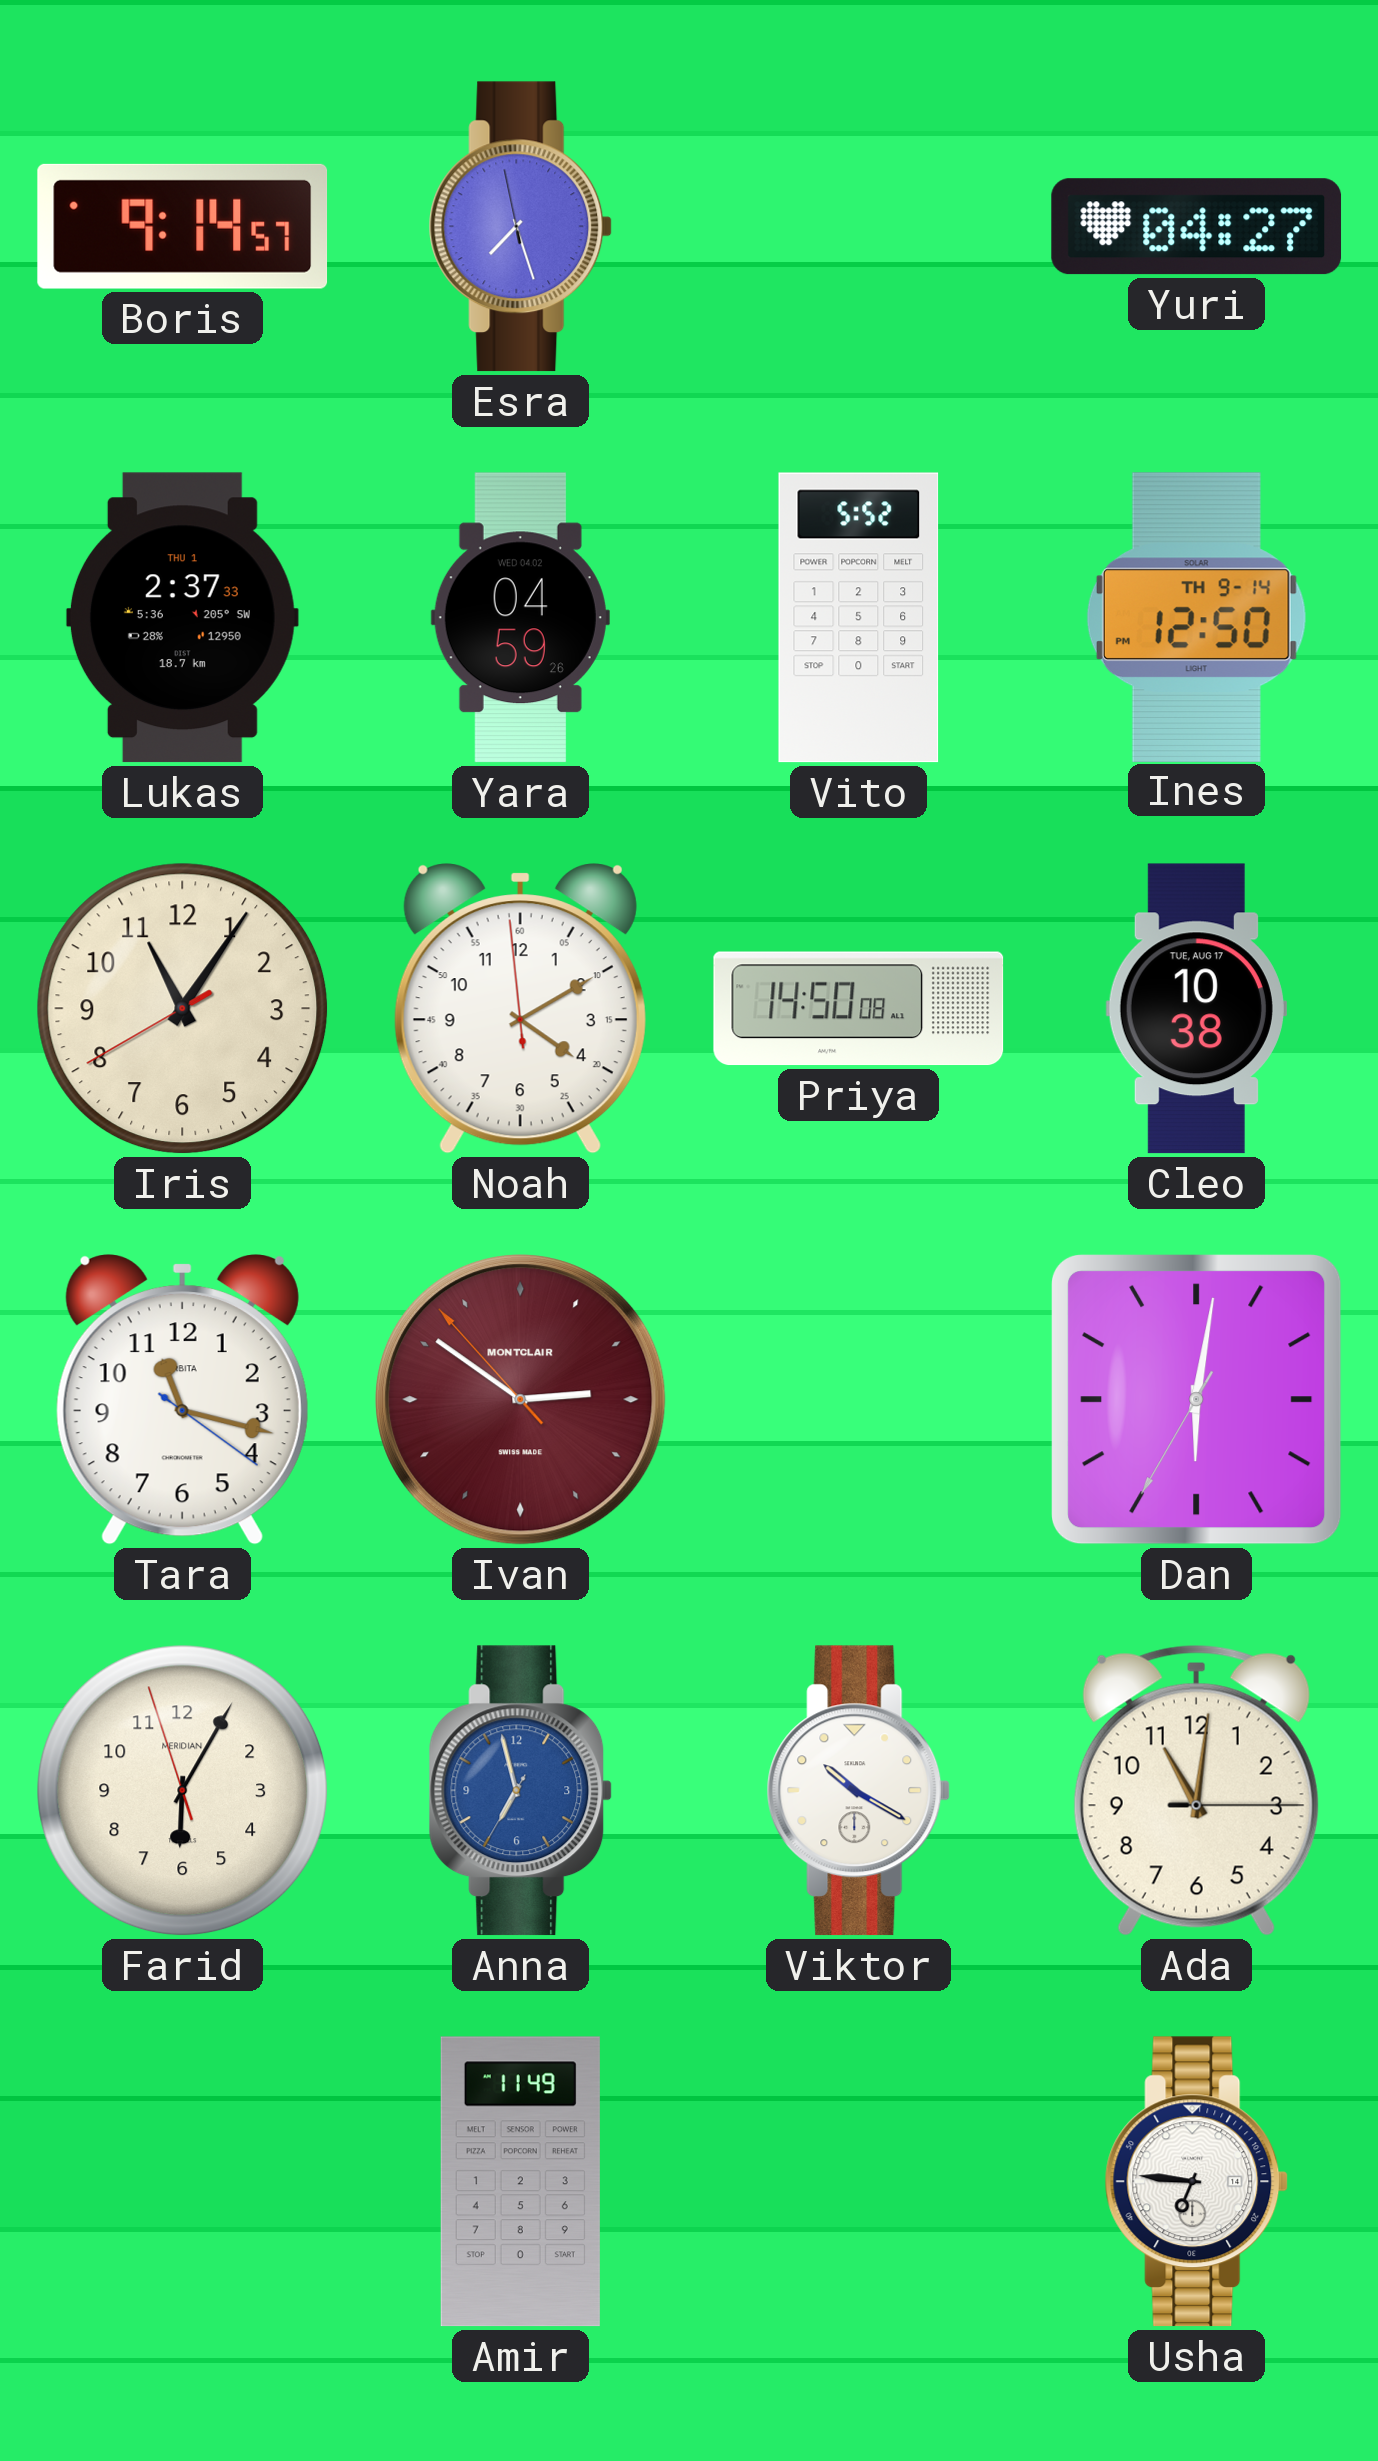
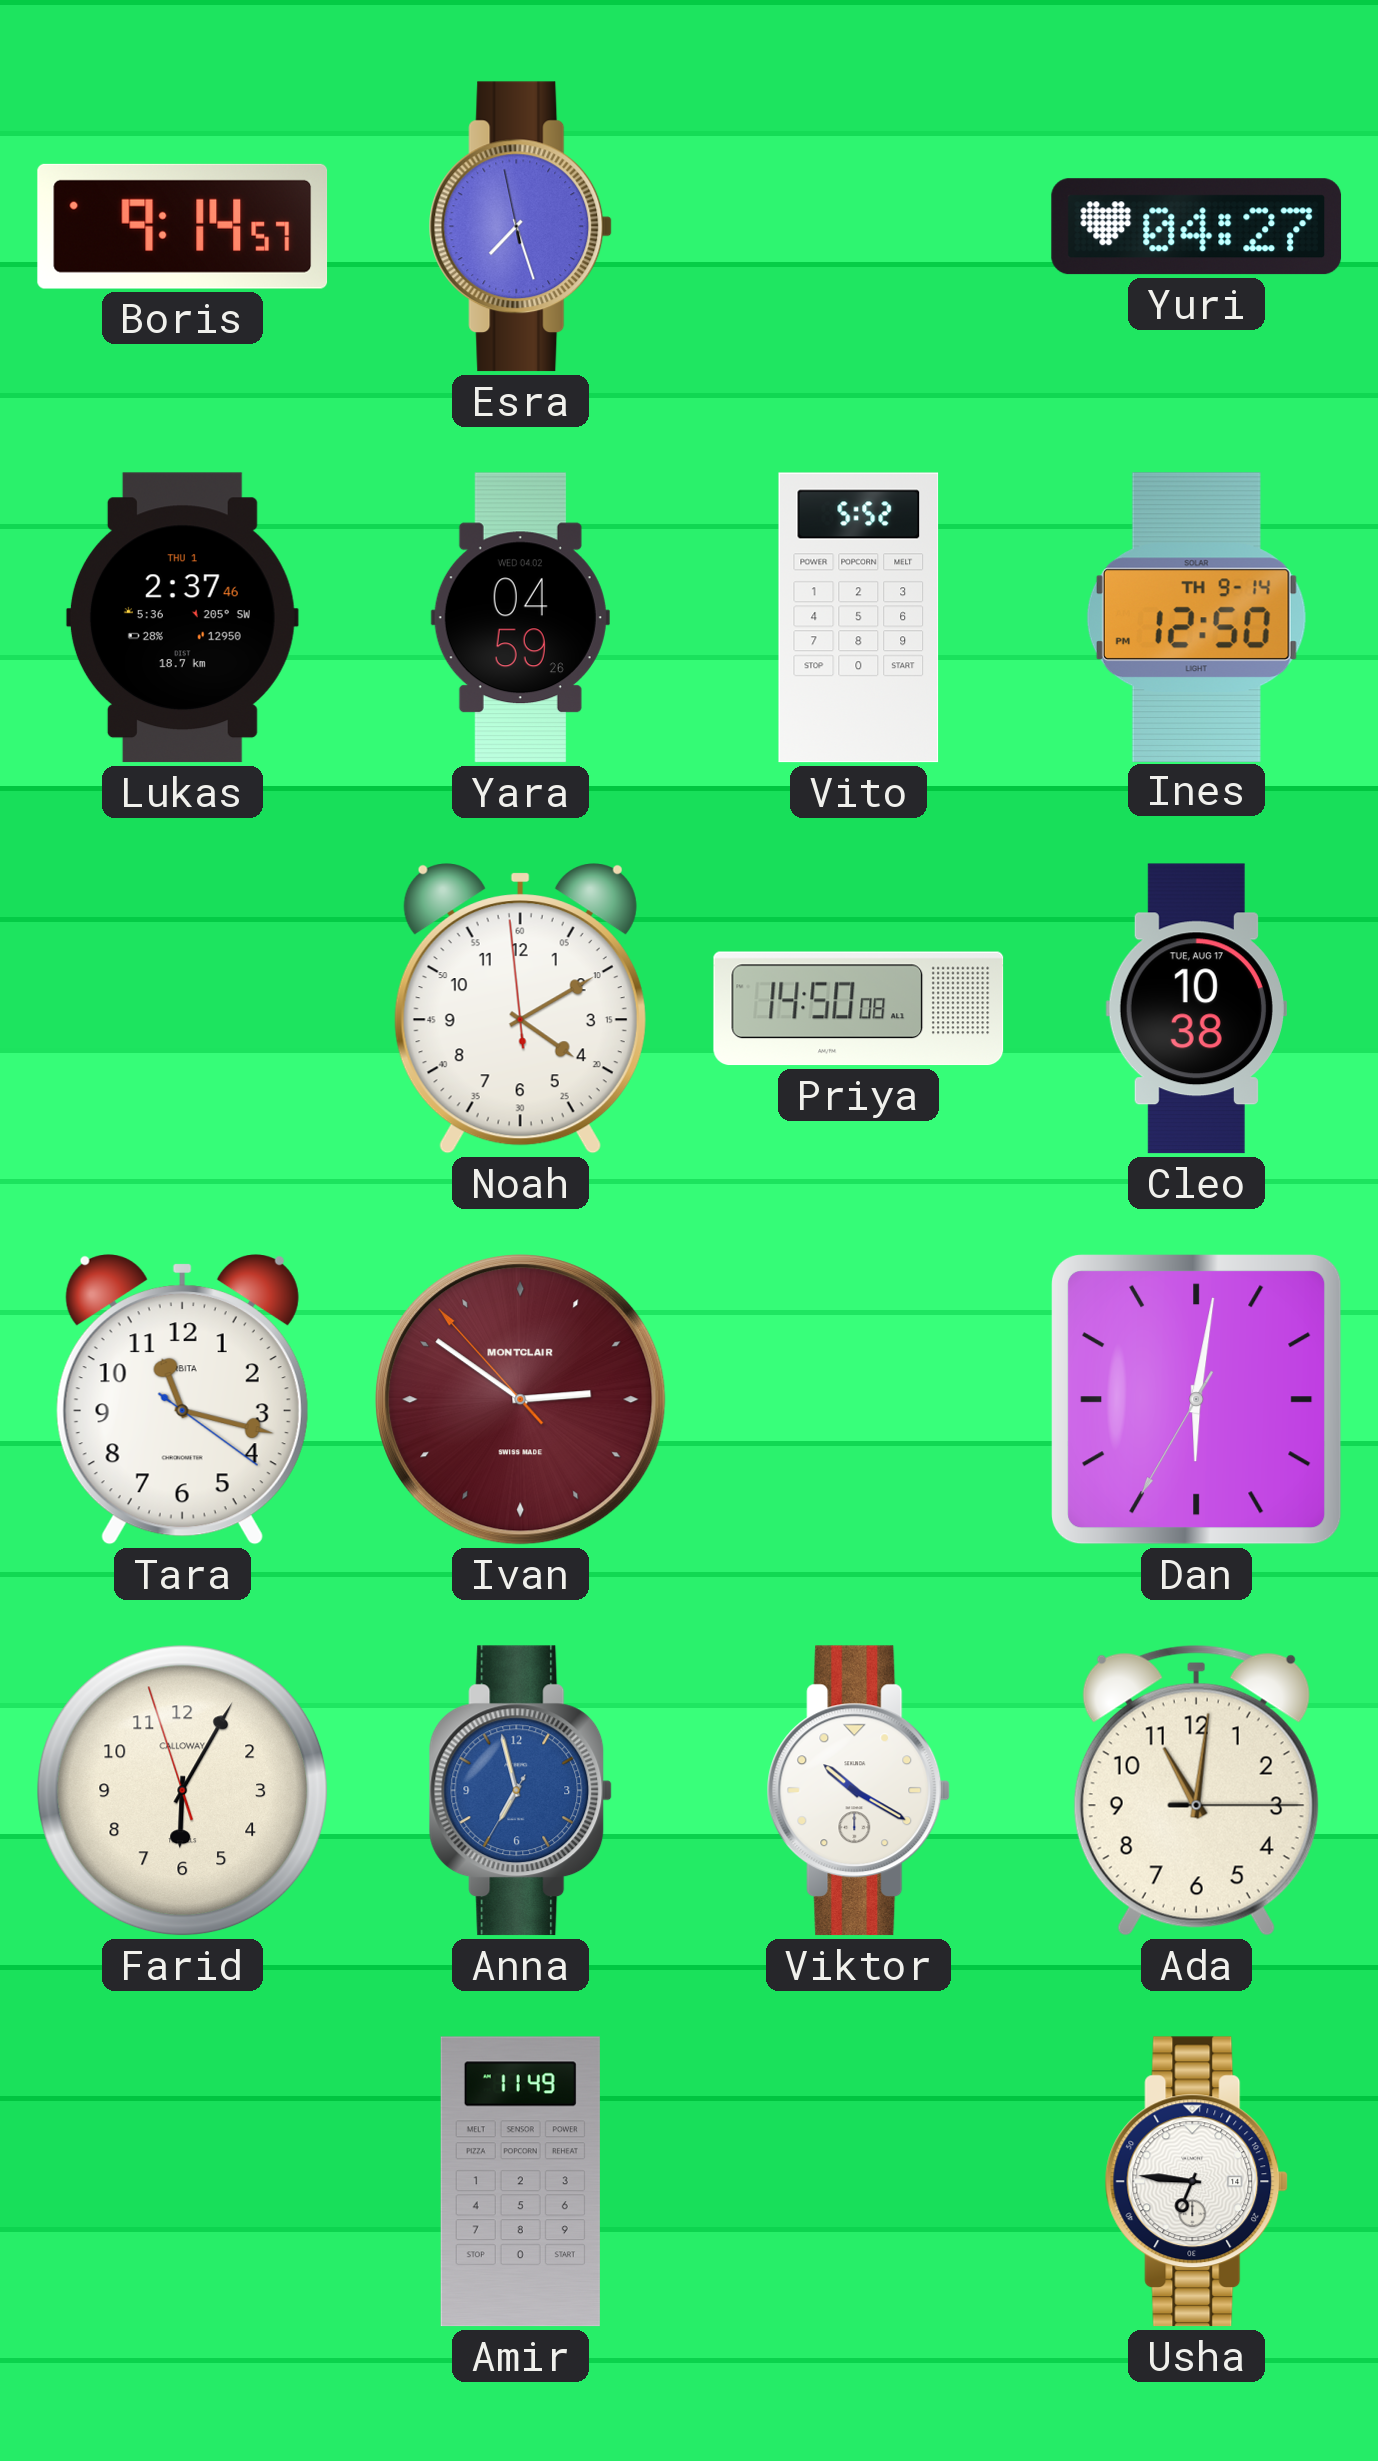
Lukas: 2:37:33 -> 2:37:46 (182, 618)
Iris: 11:05 -> none (183, 1009)
Farid brand: MERIDIAN -> CALLOWAY (183, 1791)
